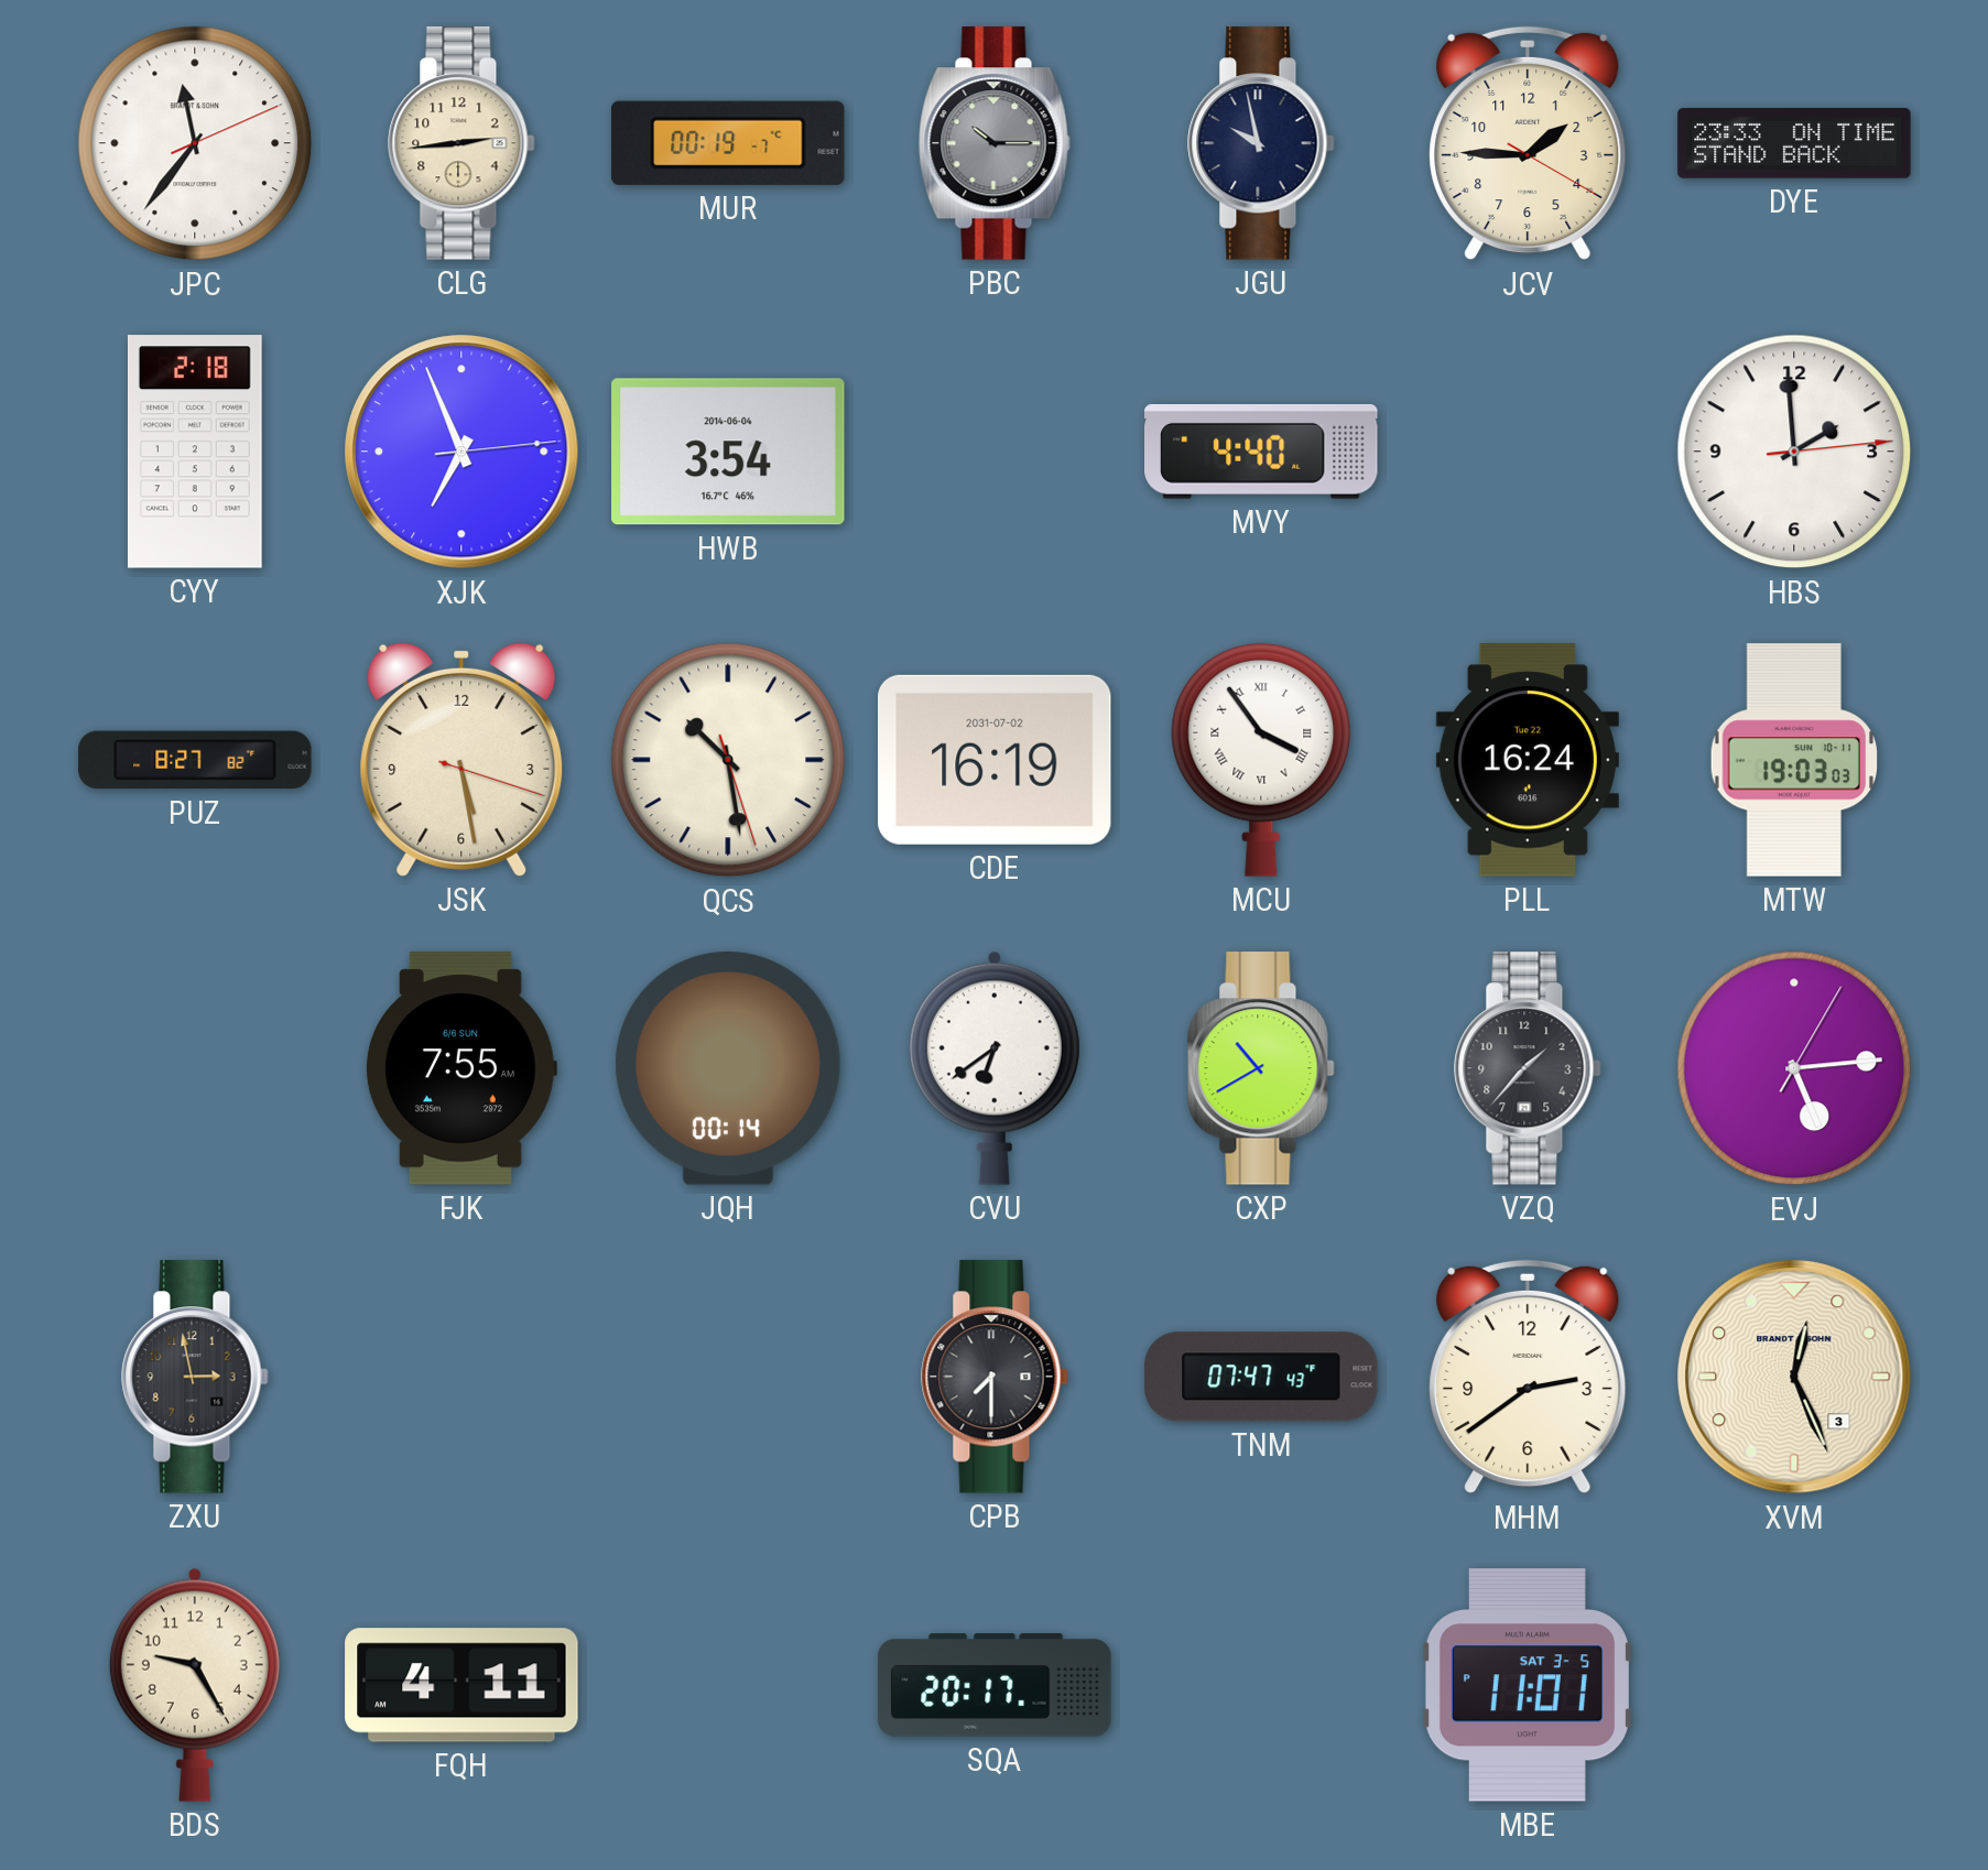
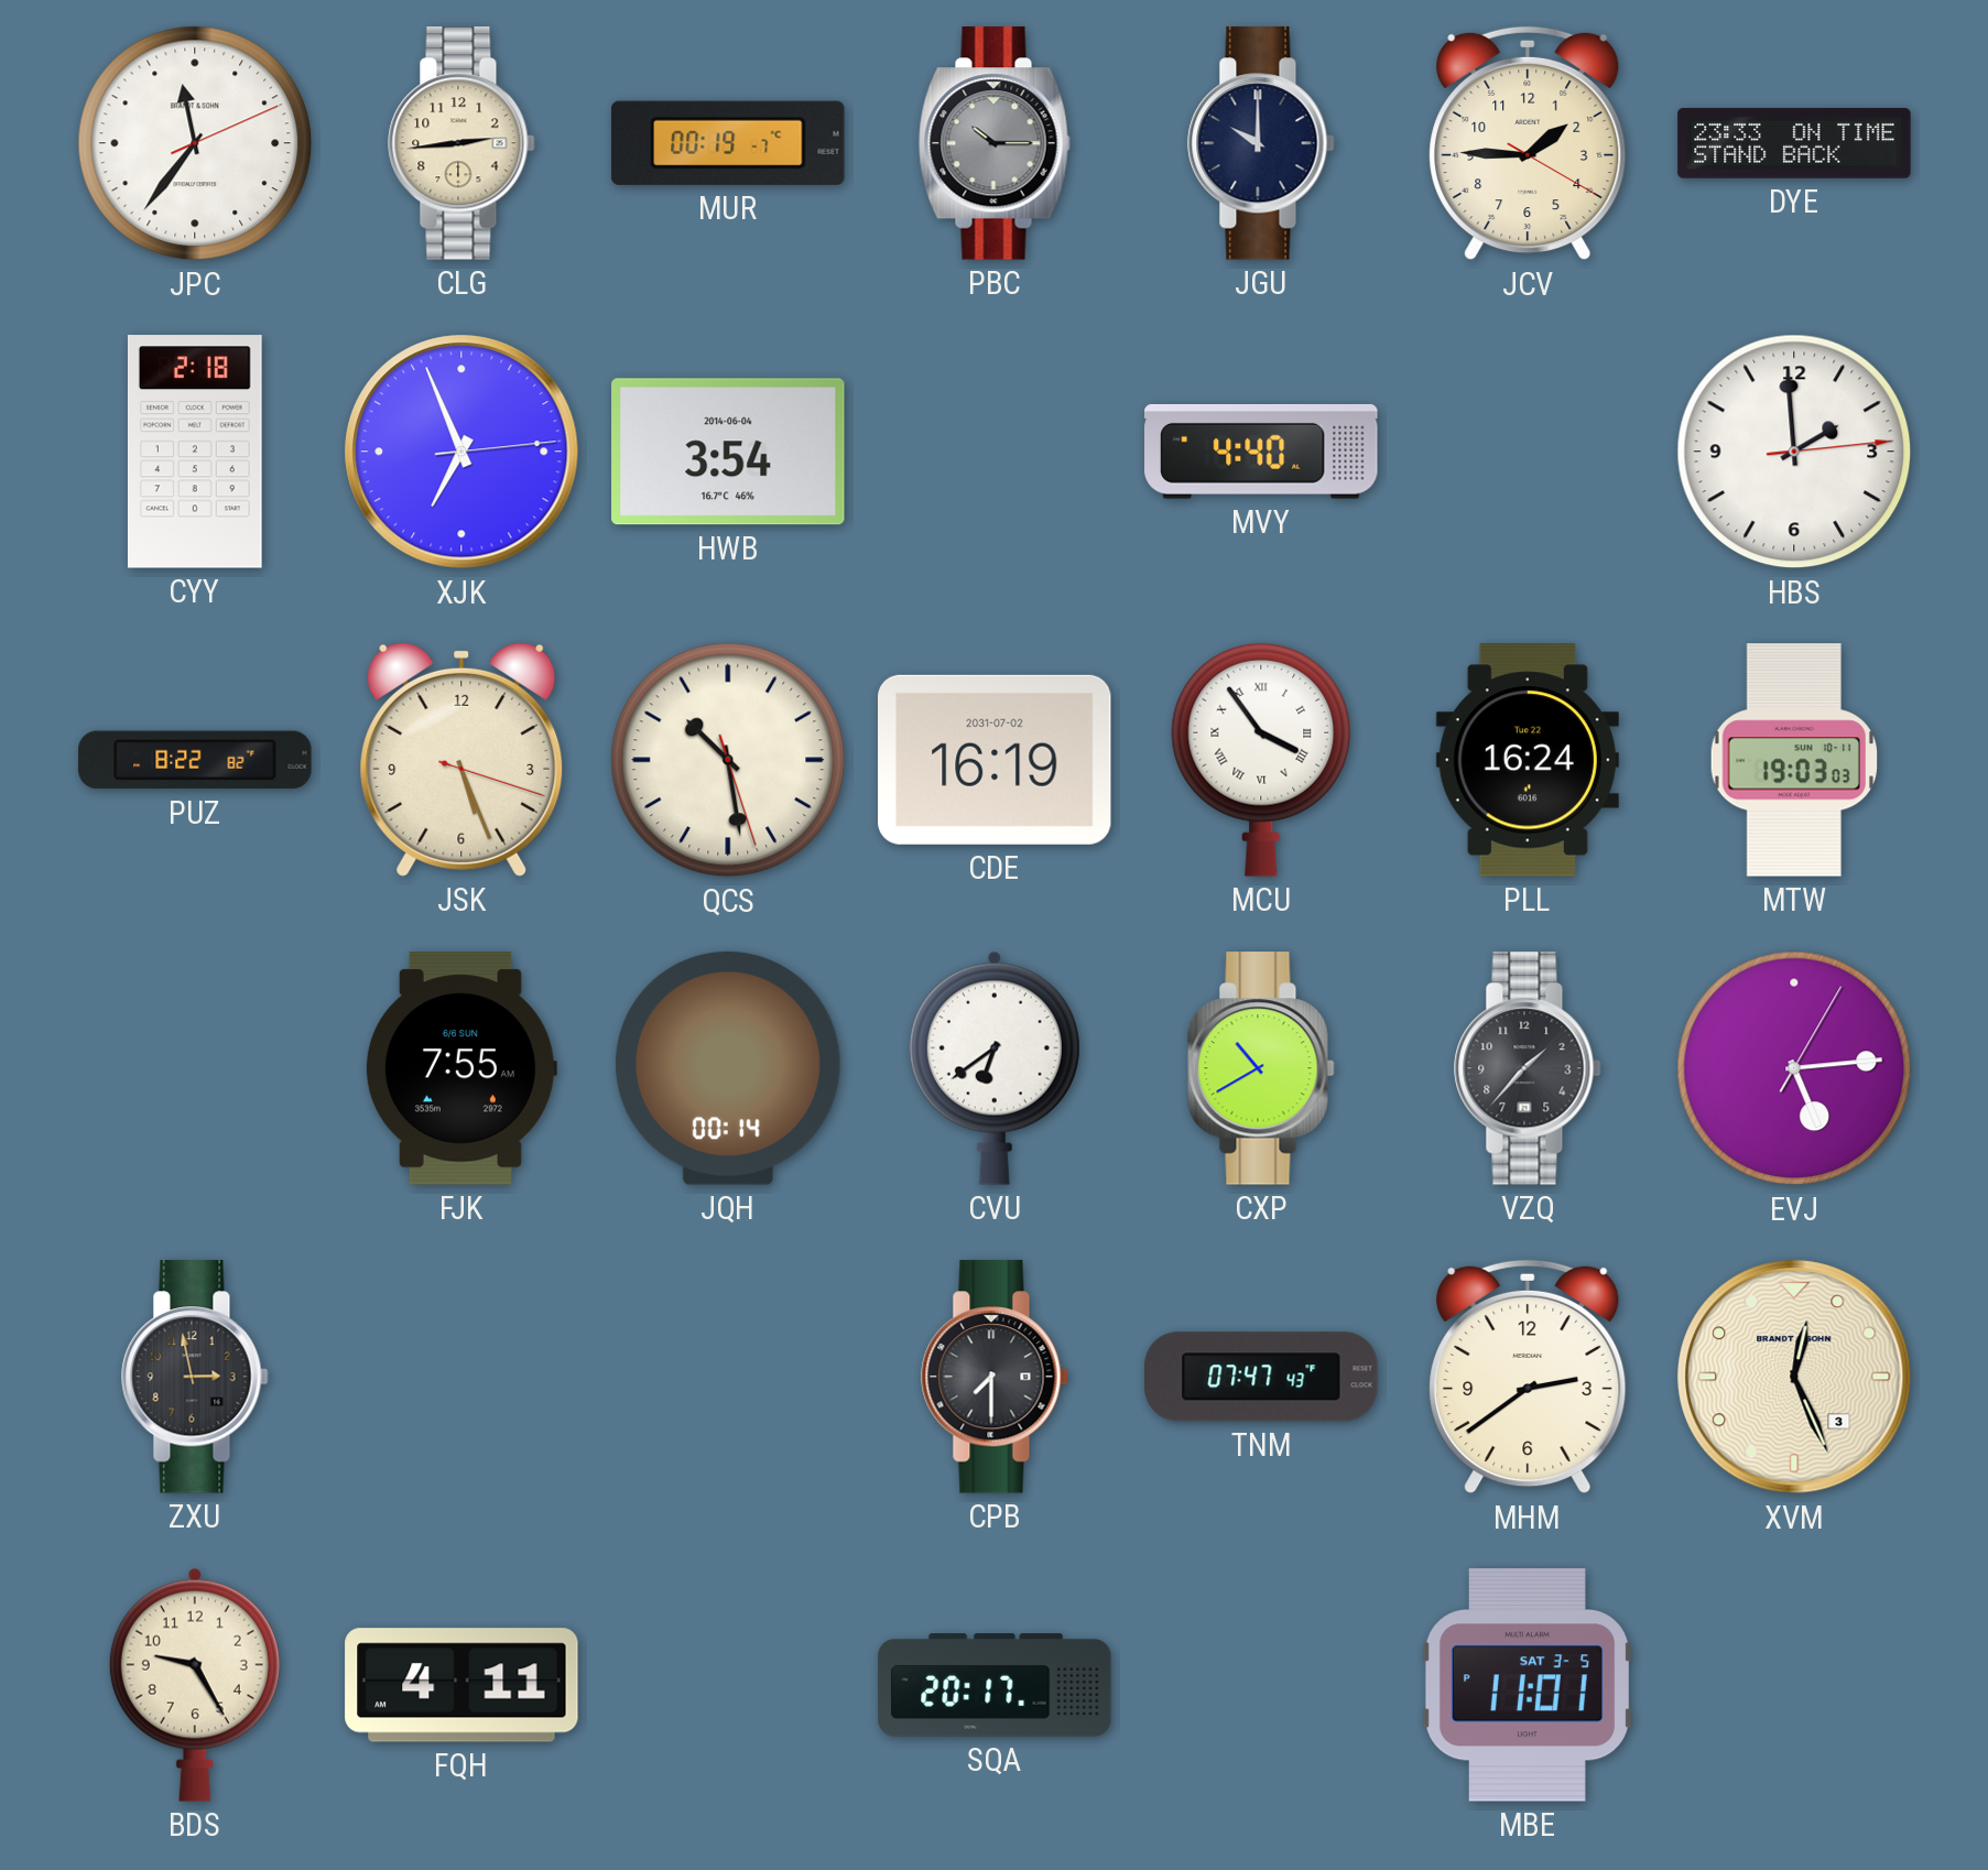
JGU: 9:58 -> 10:00 (1261, 143)
PUZ: 8:27 -> 8:22 (195, 760)
JSK: 5:28 -> 5:26 (461, 760)
